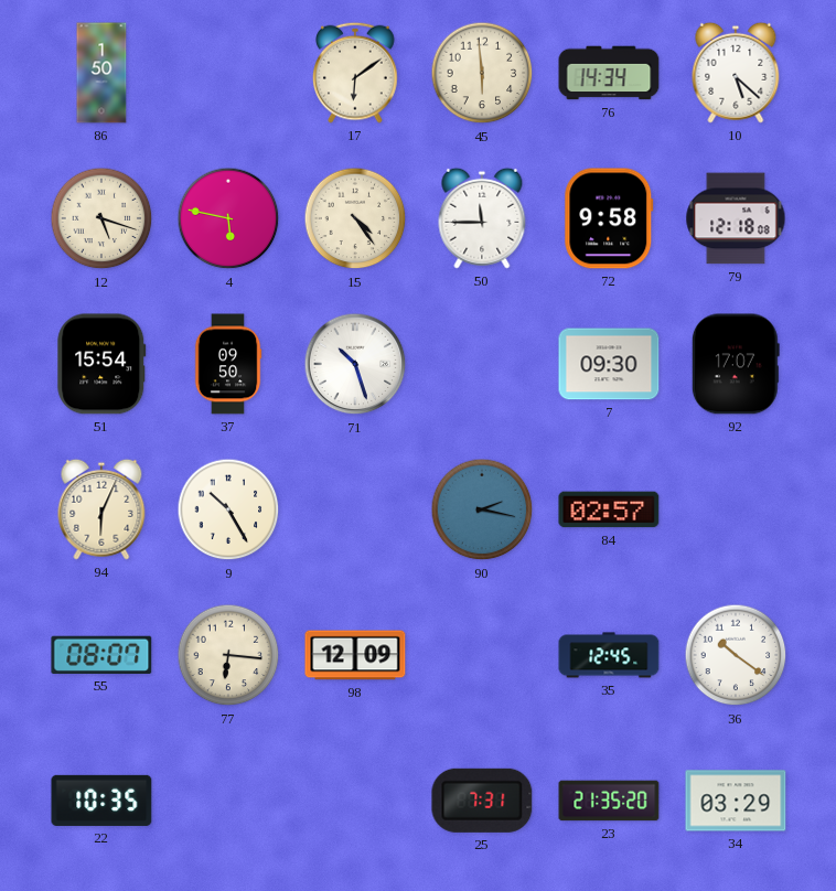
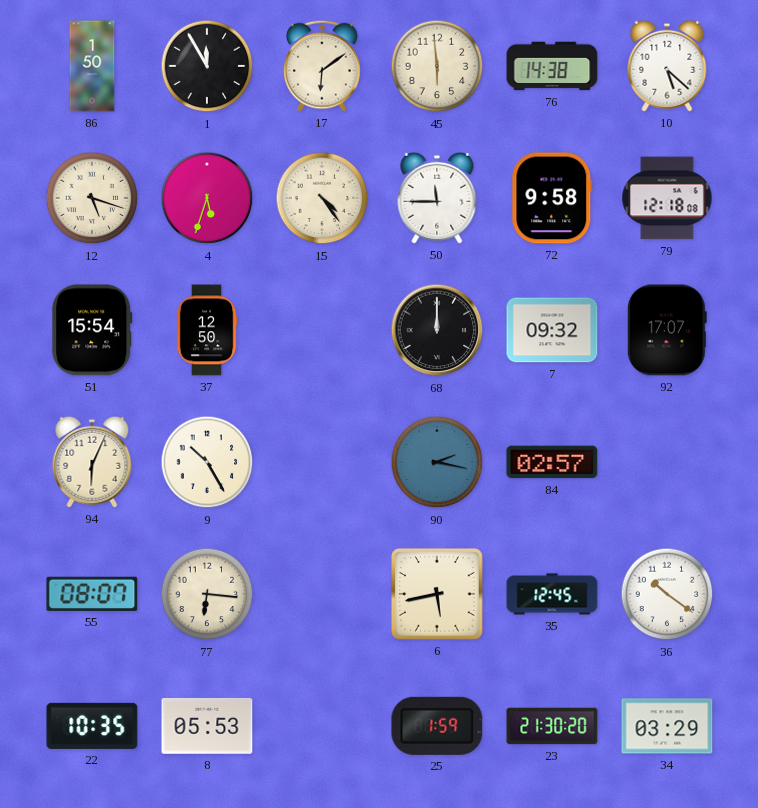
1: none -> 11:55 (207, 66)
76: 14:34 -> 14:38 (552, 66)
4: 5:47 -> 5:33 (207, 198)
37: 09:50 -> 12:50 (207, 330)
71: 10:27 -> none (355, 364)
68: none -> 12:00 (437, 330)
7: 09:30 -> 09:32 (552, 330)
98: 12:09 -> none (355, 655)
6: none -> 5:43 (438, 595)
8: none -> 05:53 (207, 726)
25: 7:31 -> 1:59 (437, 726)
23: 21:35 -> 21:30 (552, 726)
